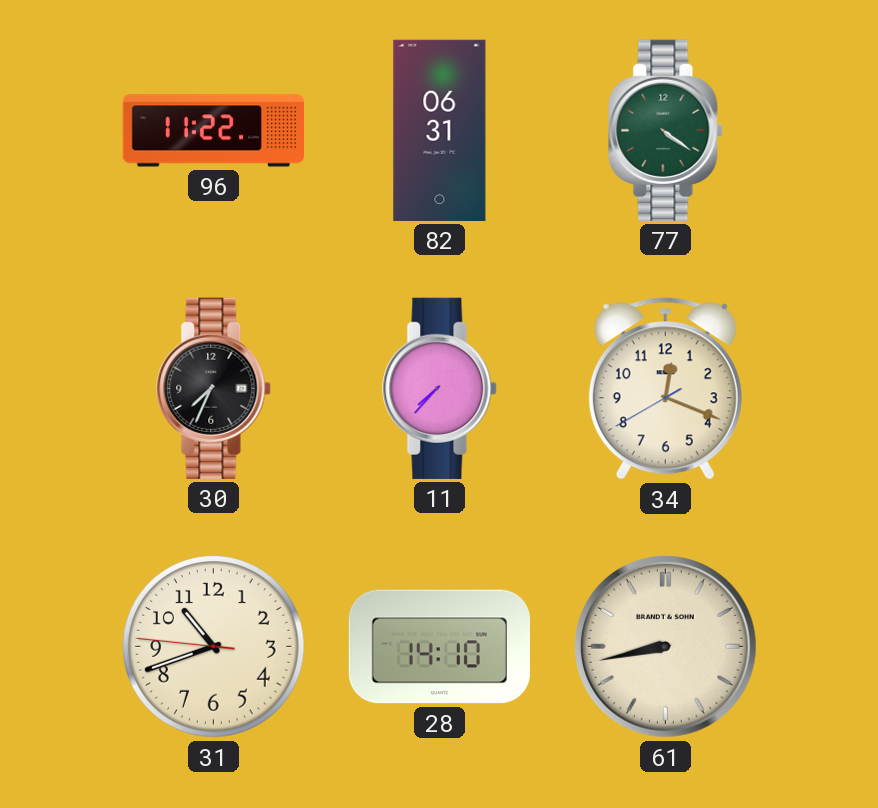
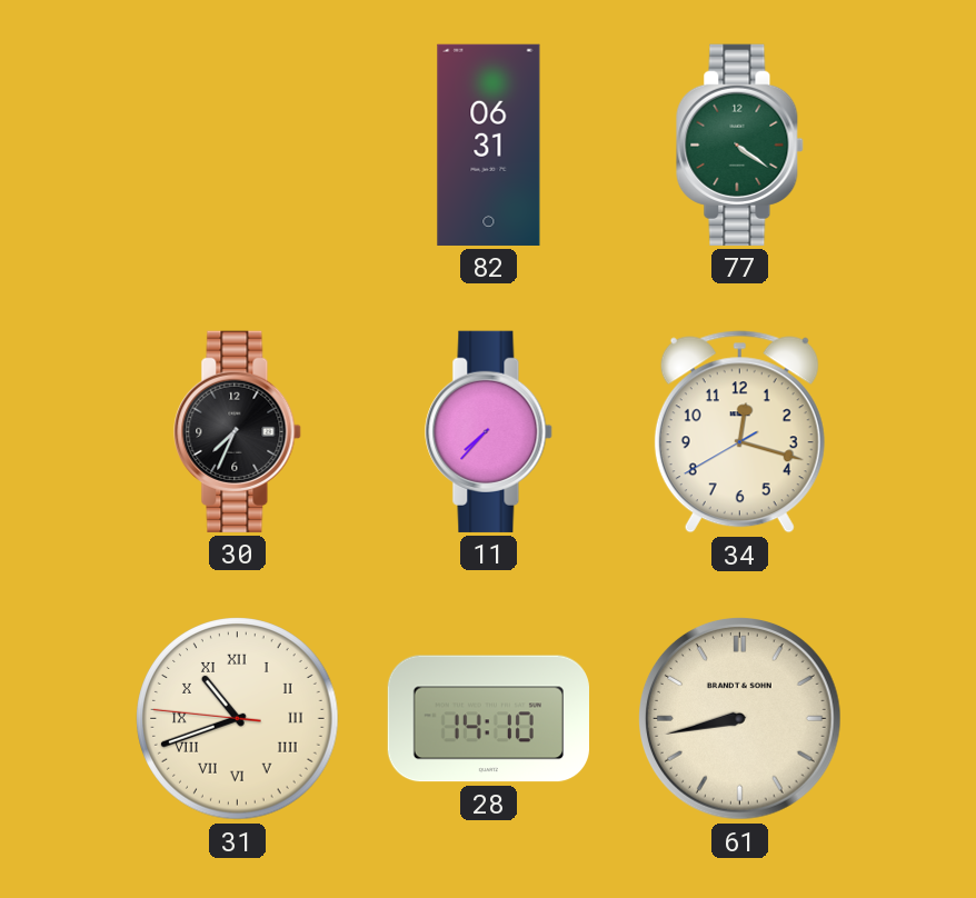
96: 11:22 -> none (213, 131)
34: 12:18 -> 12:17 (739, 432)
31 numerals: Arabic -> Roman (238, 719)
